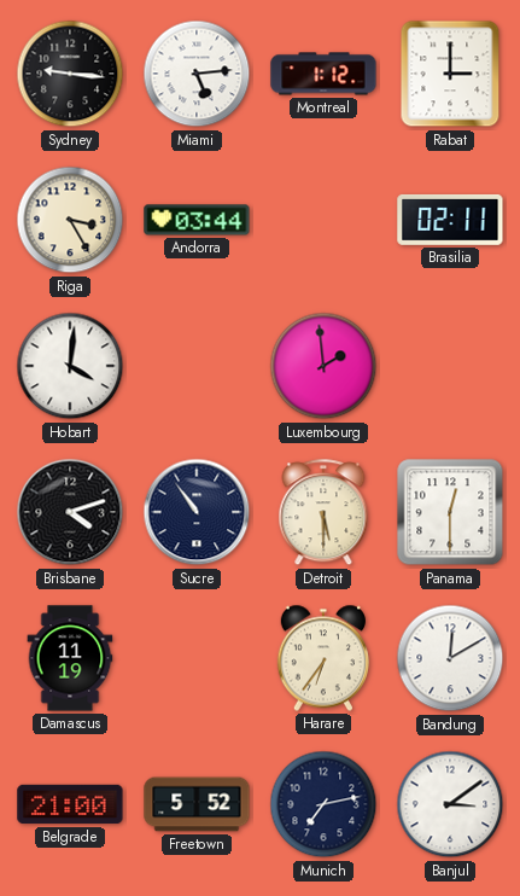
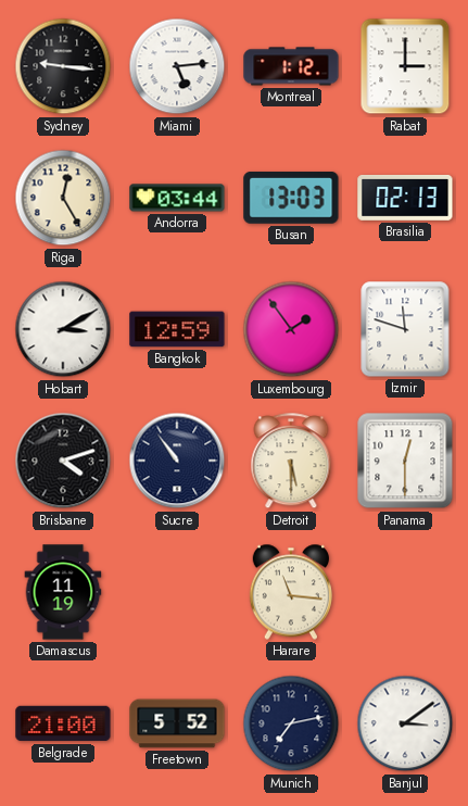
Riga: 3:25 -> 12:25 (63, 198)
Busan: none -> 13:03 (291, 198)
Brasilia: 02:11 -> 02:13 (405, 198)
Hobart: 4:01 -> 3:10 (63, 329)
Bangkok: none -> 12:59 (177, 329)
Luxembourg: 1:59 -> 1:54 (291, 329)
Izmir: none -> 11:48 (405, 329)
Harare: 6:36 -> 11:16 (290, 592)
Bandung: 12:10 -> none (450, 658)
